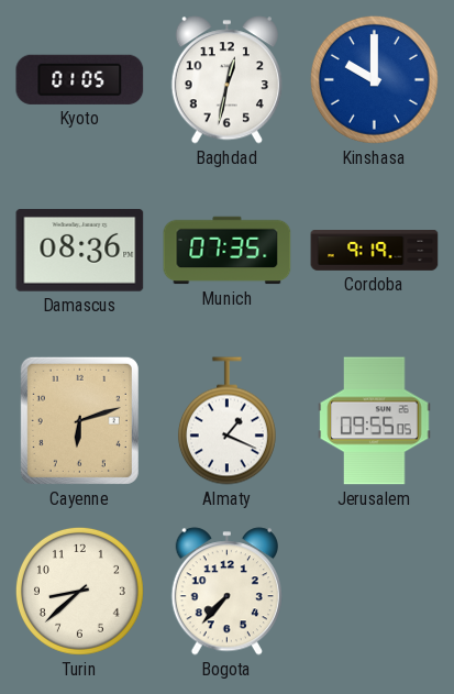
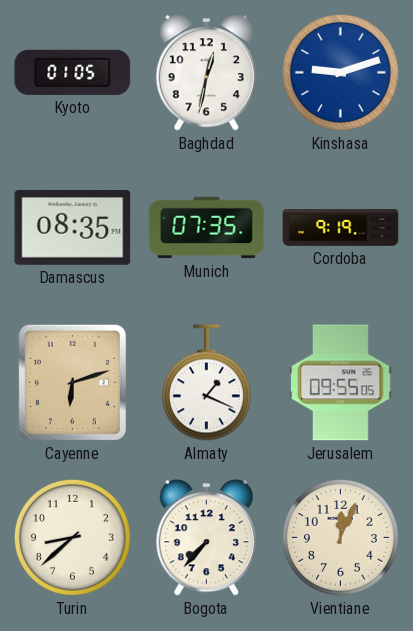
Kinshasa: 10:00 -> 9:12 (340, 72)
Damascus: 08:36 -> 08:35 (73, 228)
Vientiane: none -> 12:04 (340, 537)
